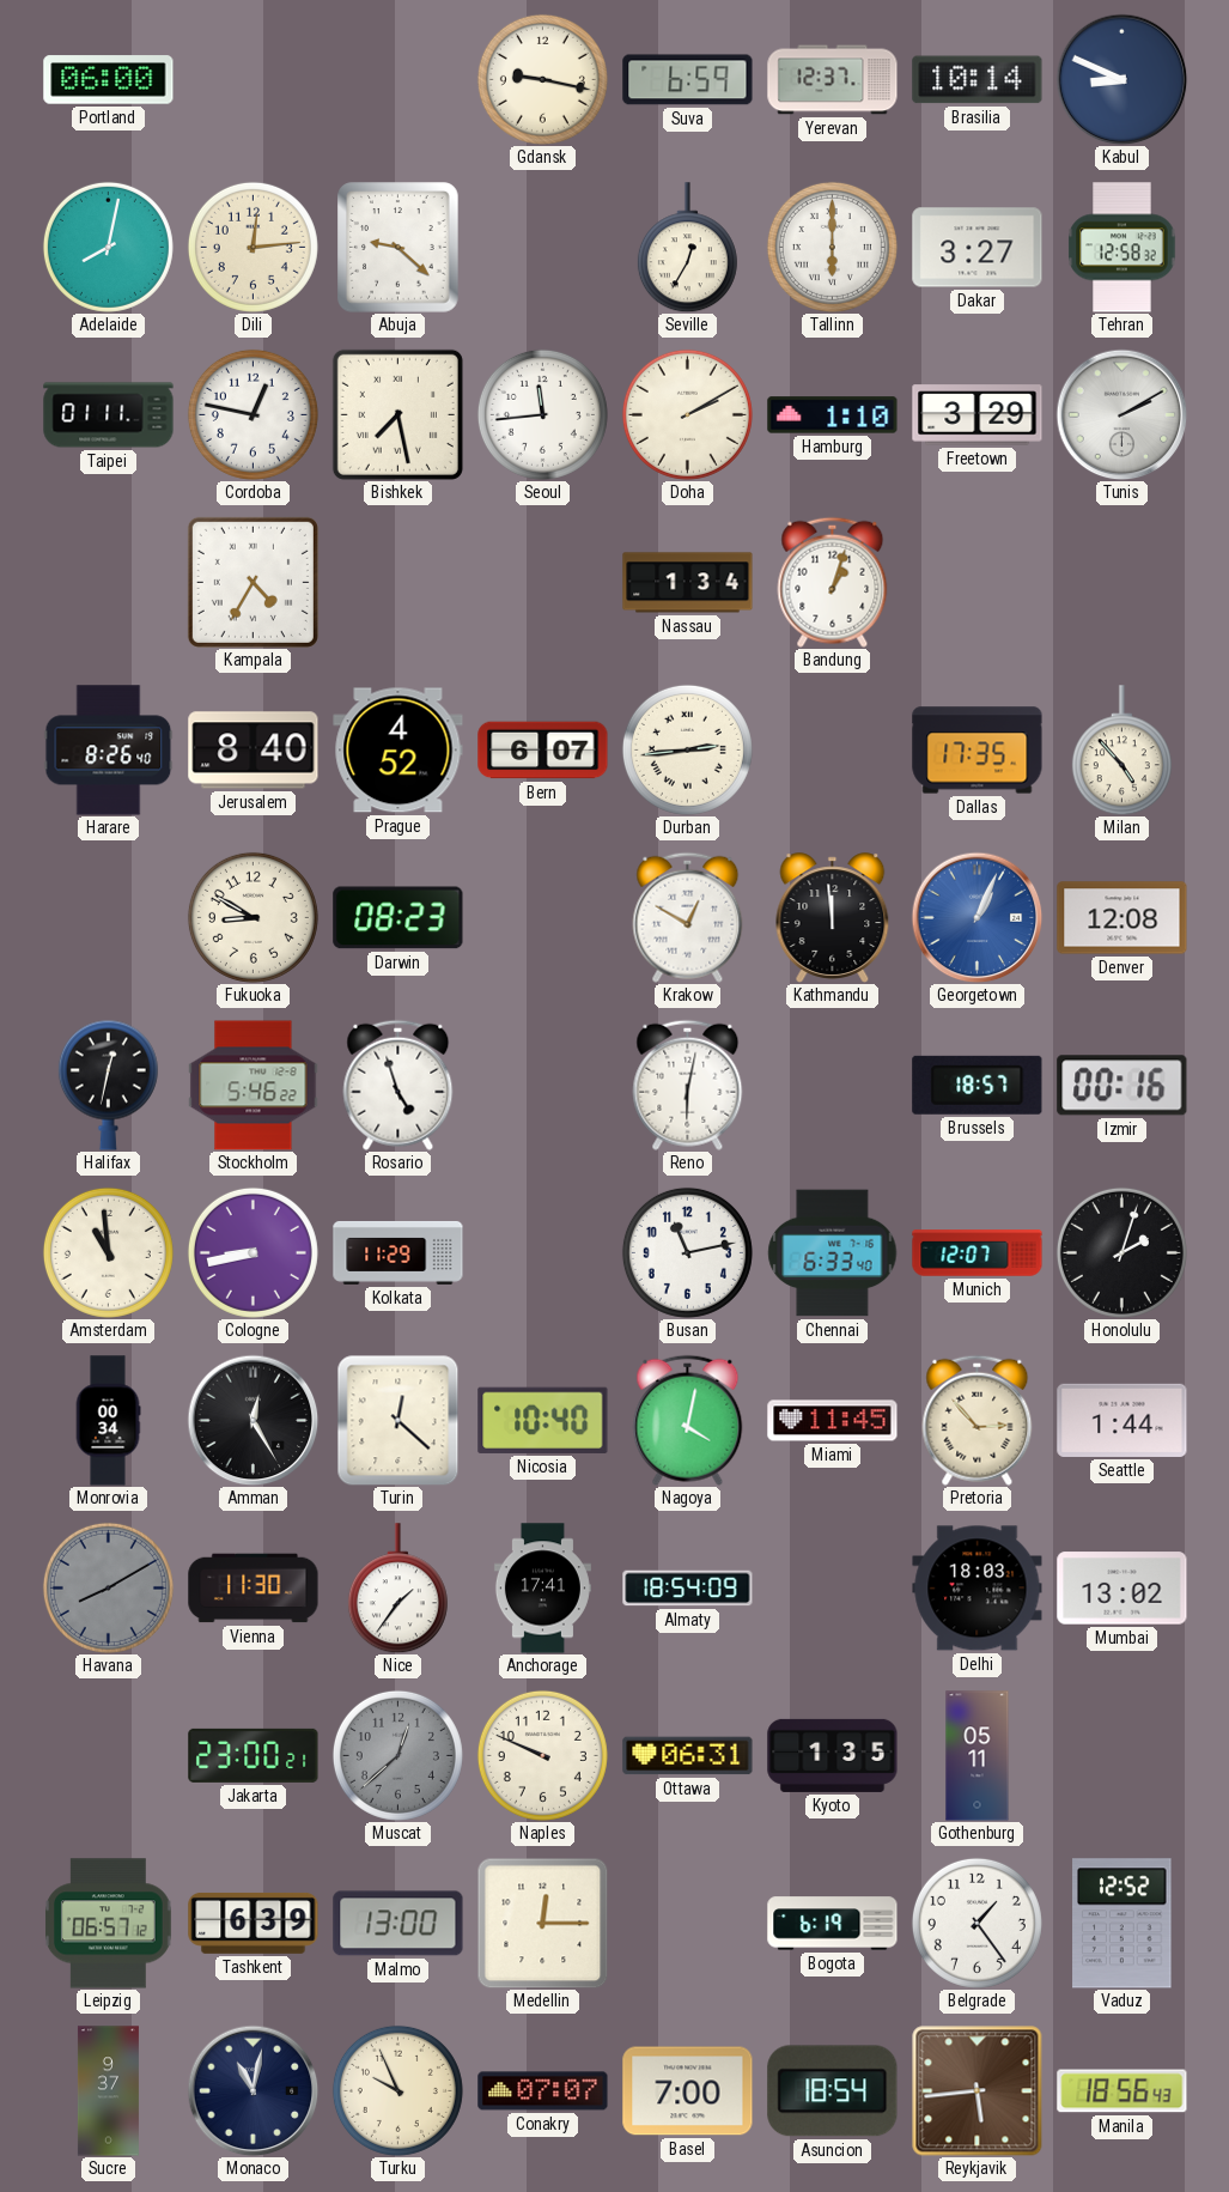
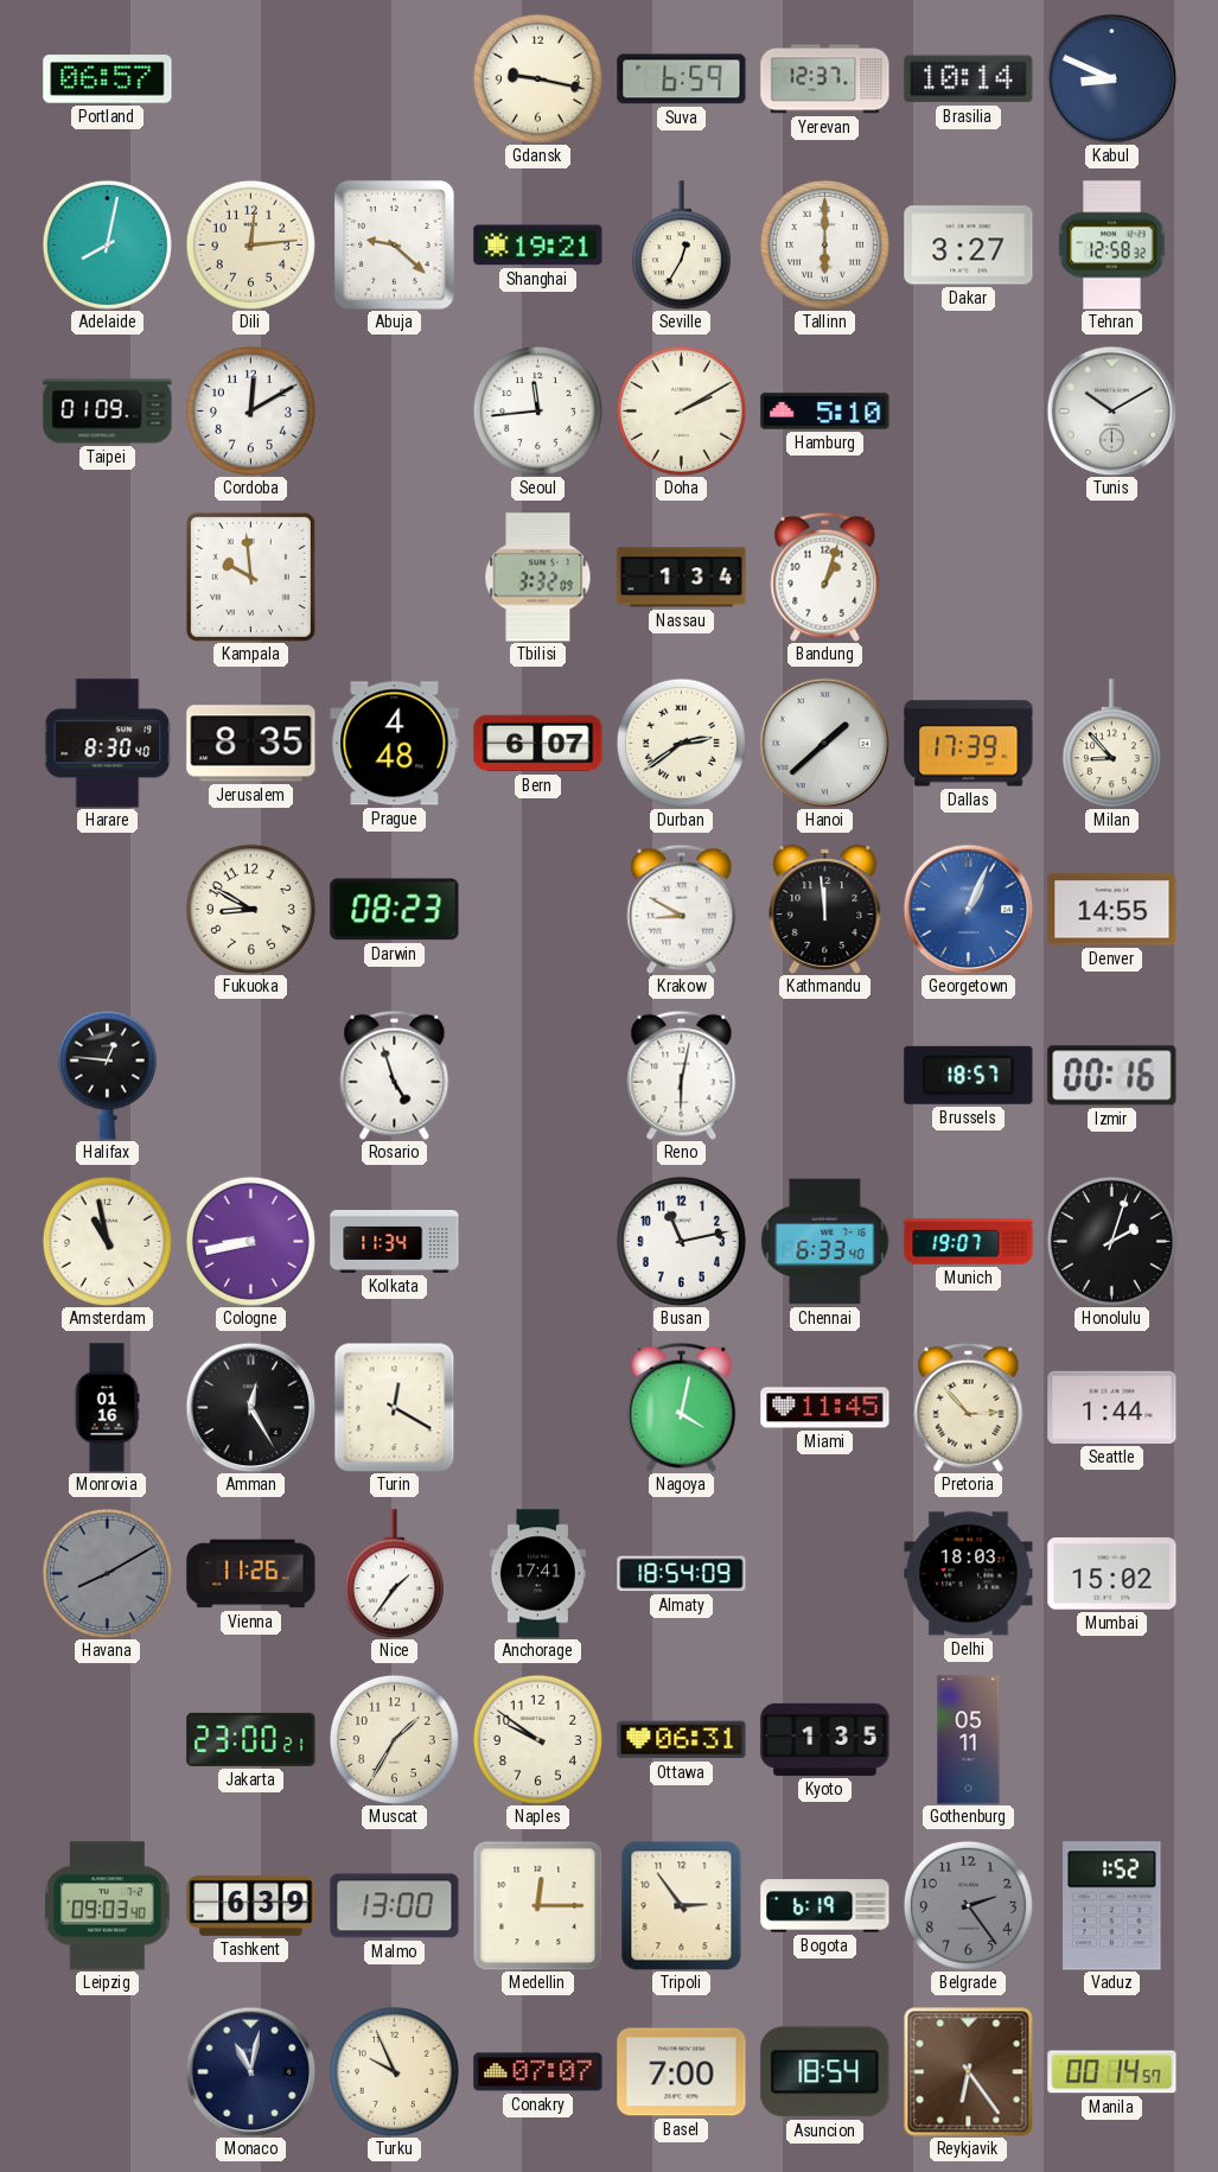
Portland: 06:00 -> 06:57 (108, 79)
Shanghai: none -> 19:21 (538, 246)
Taipei: 01:11 -> 01:09 (108, 412)
Cordoba: 12:47 -> 12:10 (250, 410)
Bishkek: 7:28 -> none (397, 414)
Hamburg: 1:10 -> 5:10 (825, 412)
Freetown: 3:29 -> none (978, 415)
Tunis: 2:10 -> 10:10 (1111, 410)
Kampala: 4:35 -> 9:59 (250, 577)
Tbilisi: none -> 3:32 (538, 578)
Harare: 8:26 -> 8:30 (108, 744)
Jerusalem: 8:40 -> 8:35 (251, 744)
Prague: 4:52 -> 4:48 (395, 744)
Durban: 2:44 -> 2:39 (681, 743)
Hanoi: none -> 1:38 (824, 743)
Dallas: 17:35 -> 17:39 (969, 744)
Milan: 4:53 -> 8:53 (1111, 744)
Krakow: 12:50 -> 8:50 (682, 909)
Denver: 12:08 -> 14:55 (1112, 910)
Halifax: 12:32 -> 12:46 (107, 1075)
Stockholm: 5:46 -> none (254, 1086)
Amsterdam: 10:59 -> 10:58 (107, 1241)
Kolkata: 11:29 -> 11:34 (395, 1241)
Munich: 12:07 -> 19:07 (969, 1242)
Monrovia: 00:34 -> 01:16 (107, 1408)
Turin: 12:22 -> 12:20 (395, 1407)
Nicosia: 10:40 -> none (543, 1420)
Vienna: 11:30 -> 11:26 (251, 1574)
Mumbai: 13:02 -> 15:02 (1112, 1574)
Muscat: 12:38 -> 1:35 (394, 1739)
Muscat dial: grey -> cream (394, 1739)
Naples: 9:49 -> 9:51 (537, 1739)
Leipzig: 06:57 -> 09:03 (108, 1906)
Tripoli: none -> 2:54 (682, 1905)
Belgrade: 1:24 -> 2:24 (968, 1905)
Belgrade dial: white -> grey (968, 1905)
Vaduz: 12:52 -> 1:52 (1112, 1906)
Sucre: 9:37 -> none (108, 2091)
Reykjavik: 5:44 -> 6:24 (968, 2071)
Manila: 18:56 -> 00:14 (1112, 2072)
